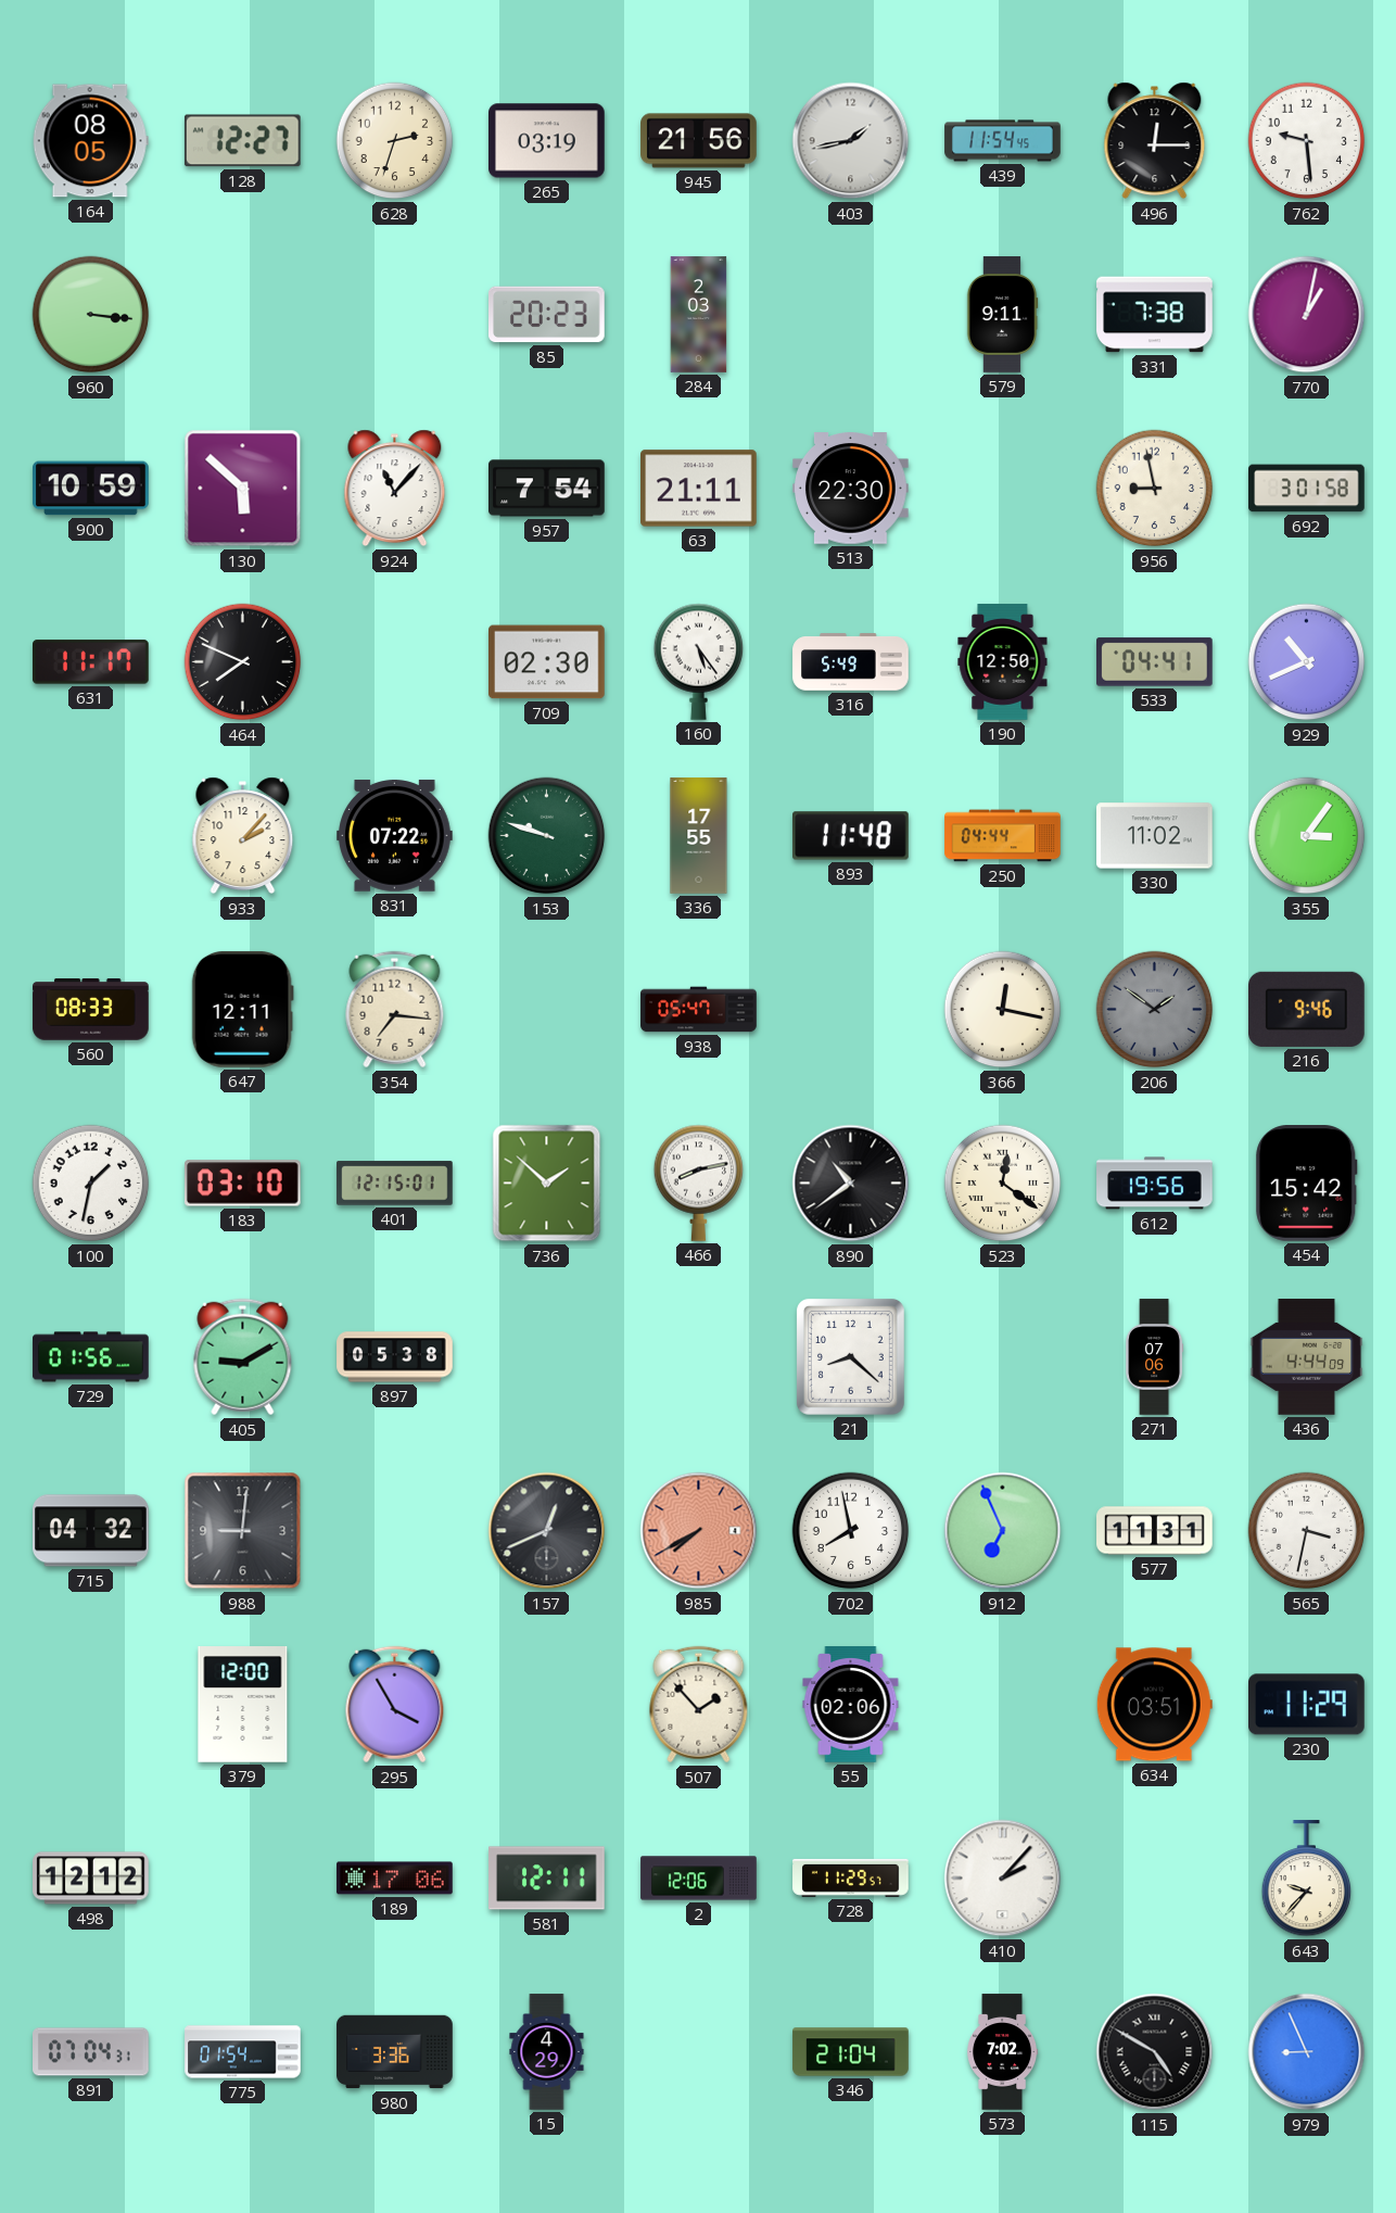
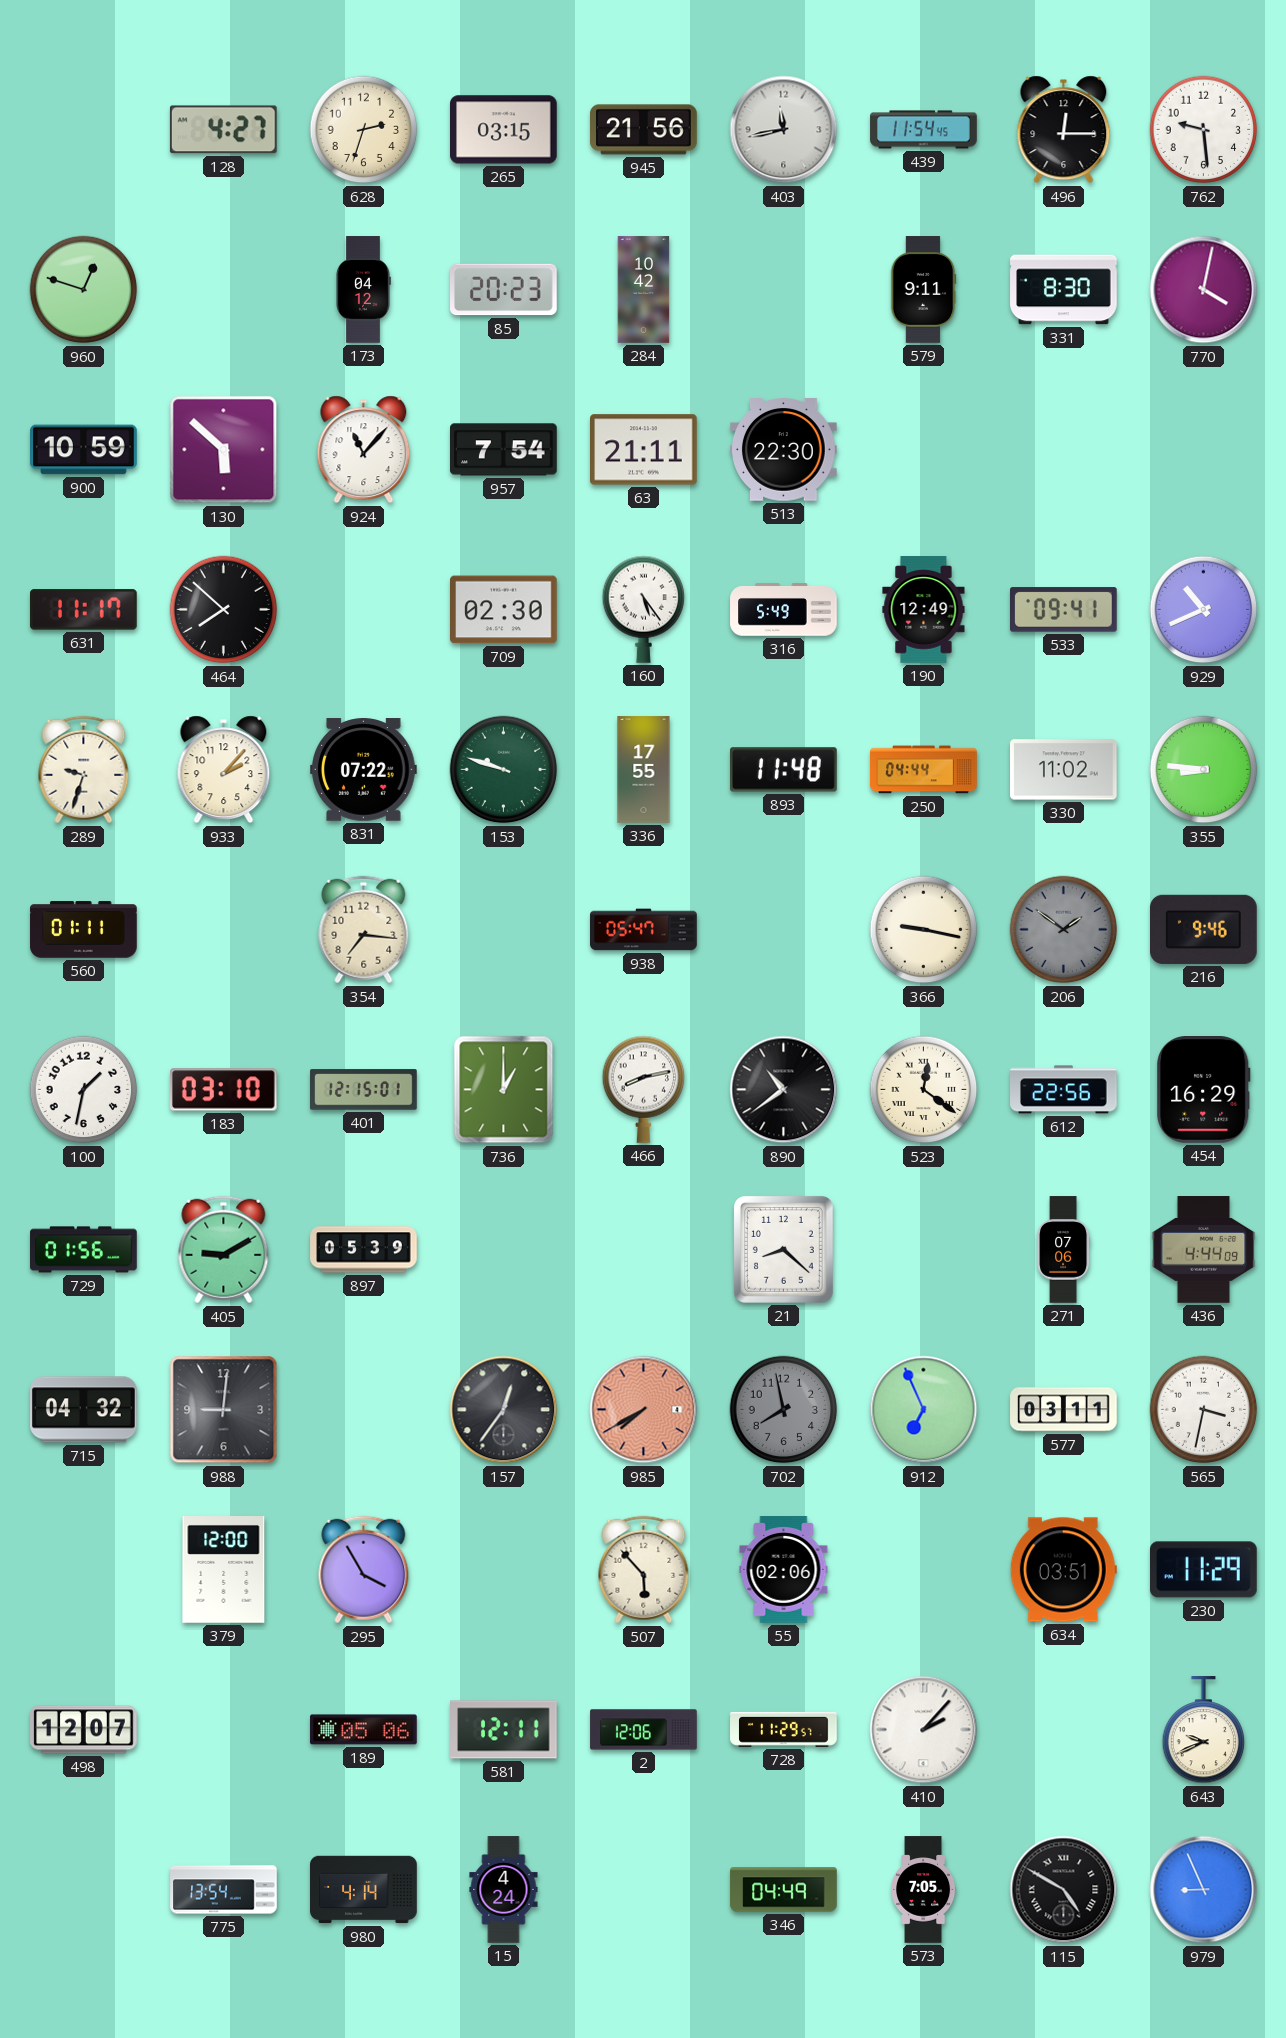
164: 08:05 -> none (90, 141)
128: 12:27 -> 4:27 (223, 130)
265: 03:19 -> 03:15 (504, 130)
403: 1:43 -> 11:43 (784, 130)
960: 3:16 -> 12:48 (84, 290)
173: none -> 04:12 (363, 290)
284: 2:03 -> 10:42 (644, 290)
331: 7:38 -> 8:30 (1064, 290)
770: 1:02 -> 4:02 (1204, 290)
956: 8:58 -> none (1155, 489)
692: 3:01 -> none (1307, 489)
464: 7:49 -> 7:52 (224, 610)
190: 12:50 -> 12:49 (924, 610)
533: 04:41 -> 09:41 (1064, 610)
289: none -> 9:33 (84, 770)
355: 3:06 -> 8:46 (1204, 770)
560: 08:33 -> 01:11 (84, 930)
647: 12:11 -> none (242, 1010)
366: 12:17 -> 9:17 (924, 930)
736: 1:52 -> 1:00 (504, 1090)
612: 19:56 -> 22:56 (1064, 1090)
454: 15:42 -> 16:29 (1204, 1090)
897: 05:38 -> 05:39 (364, 1250)
157: 12:41 -> 12:36 (504, 1410)
702 dial: white -> grey (784, 1410)
577: 11:31 -> 03:11 (1064, 1410)
507: 1:53 -> 5:53 (644, 1570)
498: 12:12 -> 12:07 (84, 1730)
189: 17:06 -> 05:06 (364, 1730)
643: 9:37 -> 9:41 (1204, 1730)
891: 07:04 -> none (91, 2052)
775: 01:54 -> 13:54 (224, 1890)
980: 3:36 -> 4:14 (364, 1890)
15: 4:29 -> 4:24 (504, 1890)
346: 21:04 -> 04:49 (784, 1890)
573: 7:02 -> 7:05 (924, 1890)
